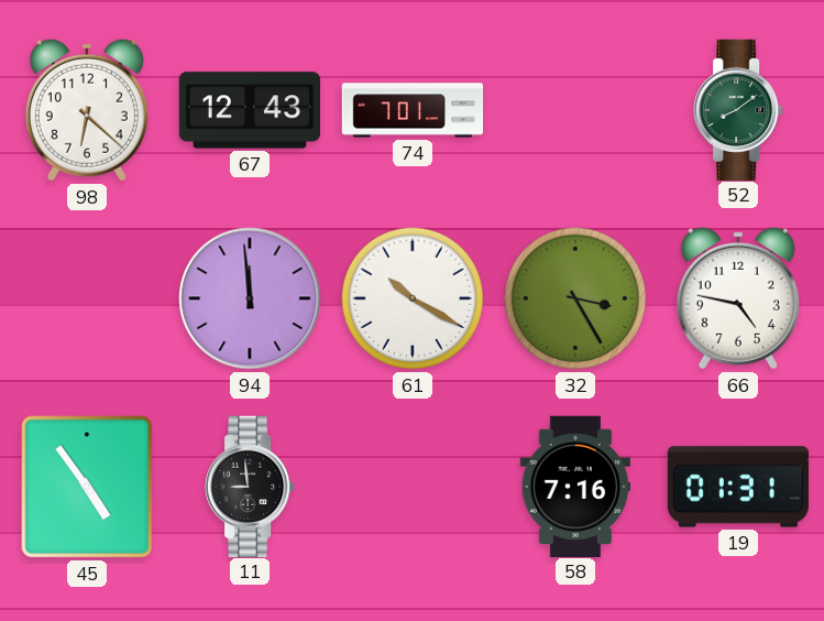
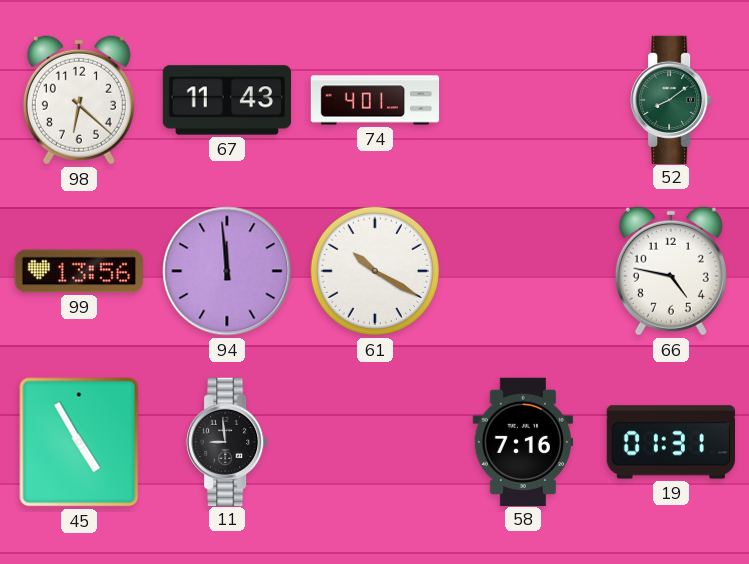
67: 12:43 -> 11:43 (226, 100)
74: 7:01 -> 4:01 (375, 100)
99: none -> 13:56 (78, 271)
32: 3:25 -> none (575, 298)
45: 4:54 -> 4:55 (79, 442)
